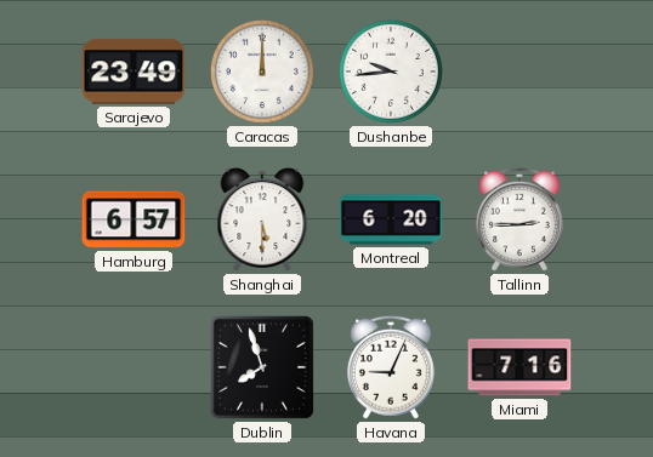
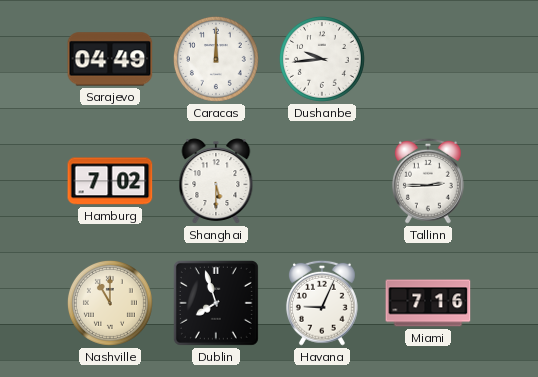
Sarajevo: 23:49 -> 04:49 (110, 59)
Hamburg: 6:57 -> 7:02 (110, 181)
Montreal: 6:20 -> none (391, 219)
Nashville: none -> 11:00 (110, 303)
